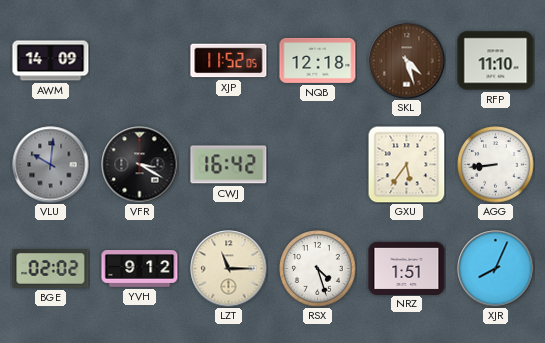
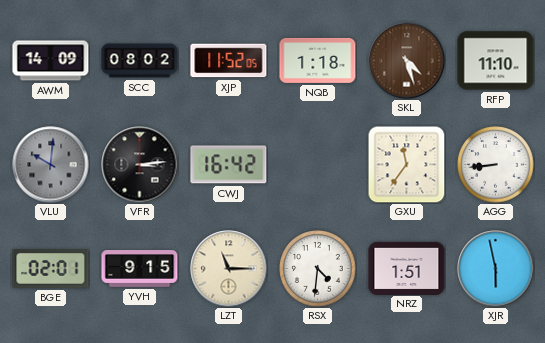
SCC: none -> 08:02 (140, 61)
NQB: 12:18 -> 1:18 (318, 60)
VFR: 3:20 -> 3:14 (140, 165)
GXU: 5:36 -> 11:36 (406, 164)
BGE: 02:02 -> 02:01 (51, 269)
YVH: 9:12 -> 9:15 (140, 269)
RSX: 4:27 -> 4:31 (318, 269)
XJR: 8:04 -> 5:58 (496, 269)
